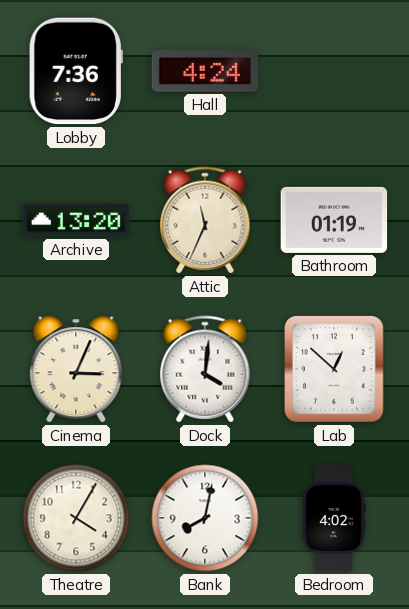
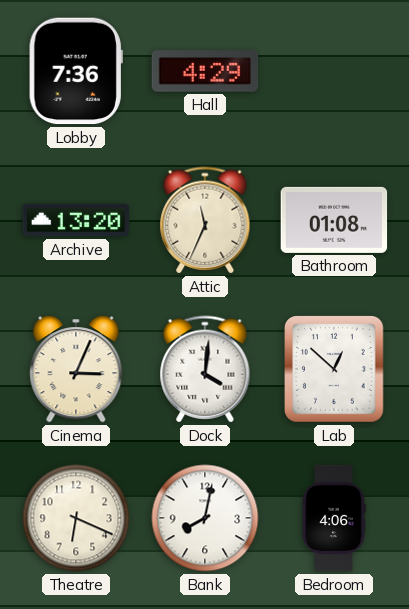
Hall: 4:24 -> 4:29 (205, 71)
Bathroom: 01:19 -> 01:08 (334, 220)
Theatre: 4:05 -> 6:19 (76, 518)
Bedroom: 4:02 -> 4:06 (334, 518)
